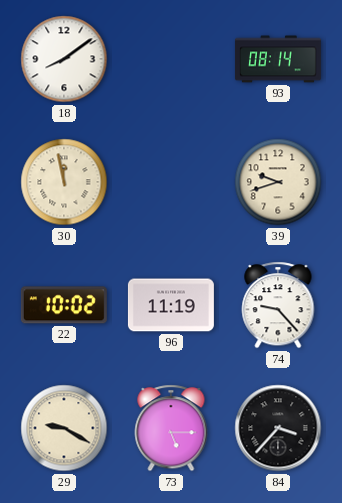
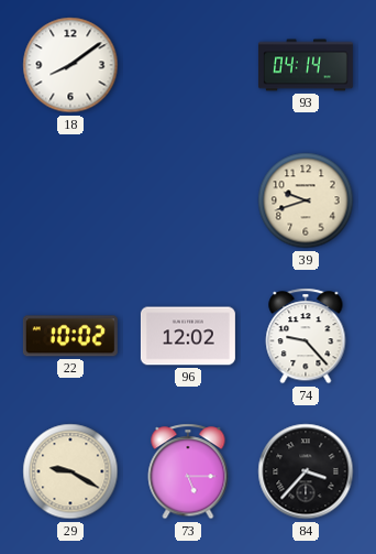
93: 08:14 -> 04:14 (306, 65)
30: 11:58 -> none (64, 182)
96: 11:19 -> 12:02 (188, 336)
